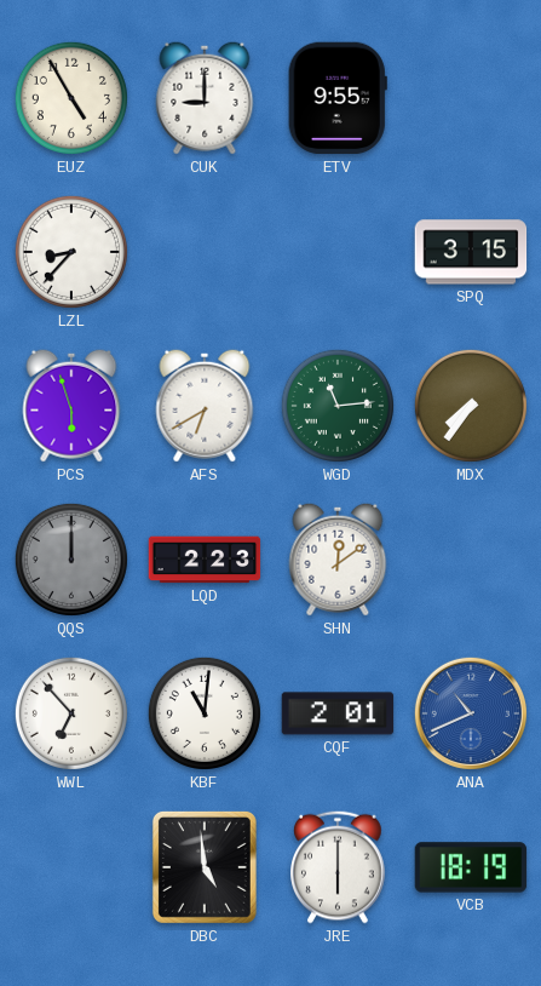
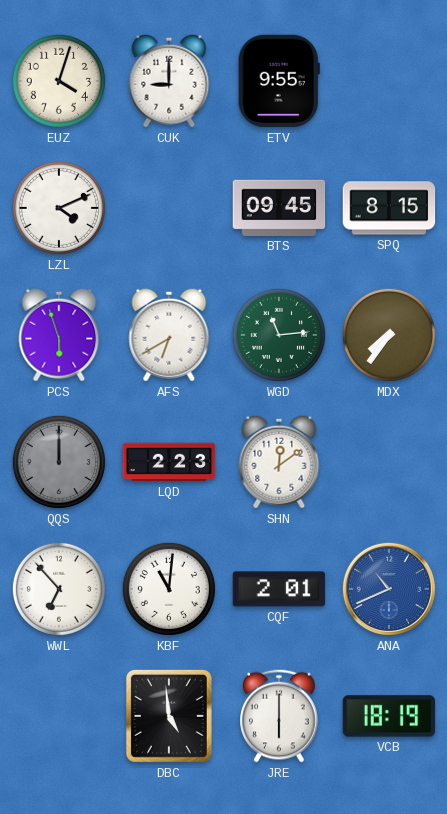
EUZ: 4:55 -> 4:03 (59, 81)
LZL: 8:37 -> 4:11 (59, 208)
BTS: none -> 09:45 (279, 208)
SPQ: 3:15 -> 8:15 (389, 208)
